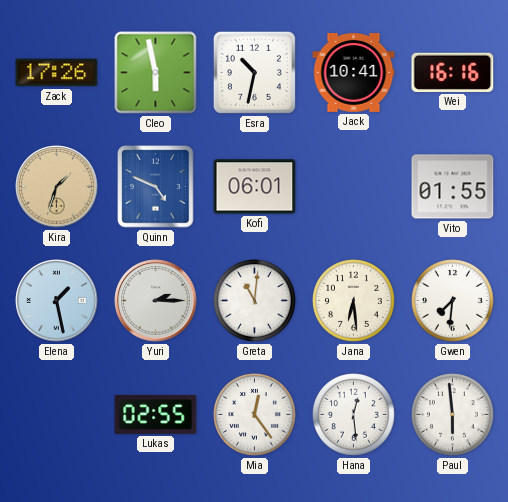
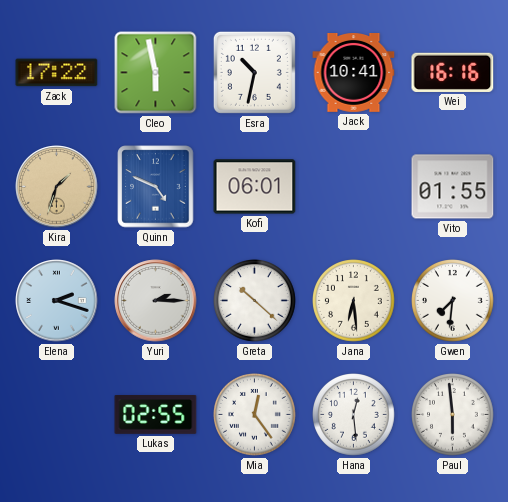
Zack: 17:26 -> 17:22 (57, 73)
Elena: 1:28 -> 2:18 (57, 301)
Greta: 11:01 -> 10:22 (255, 301)
